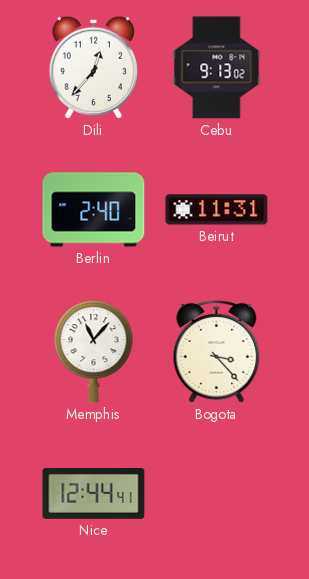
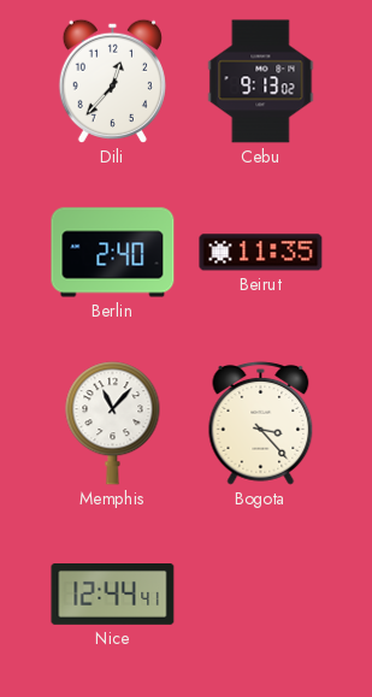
Beirut: 11:31 -> 11:35 (261, 253)
